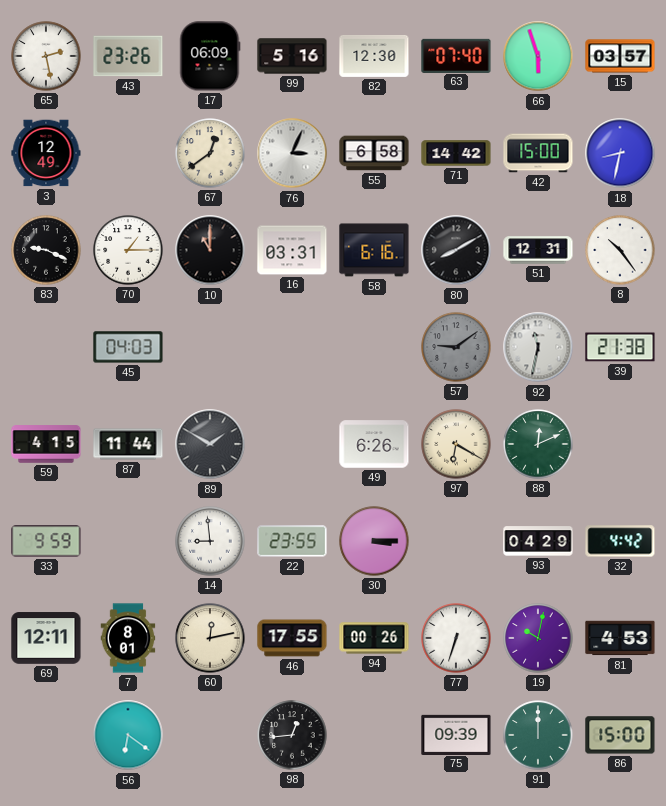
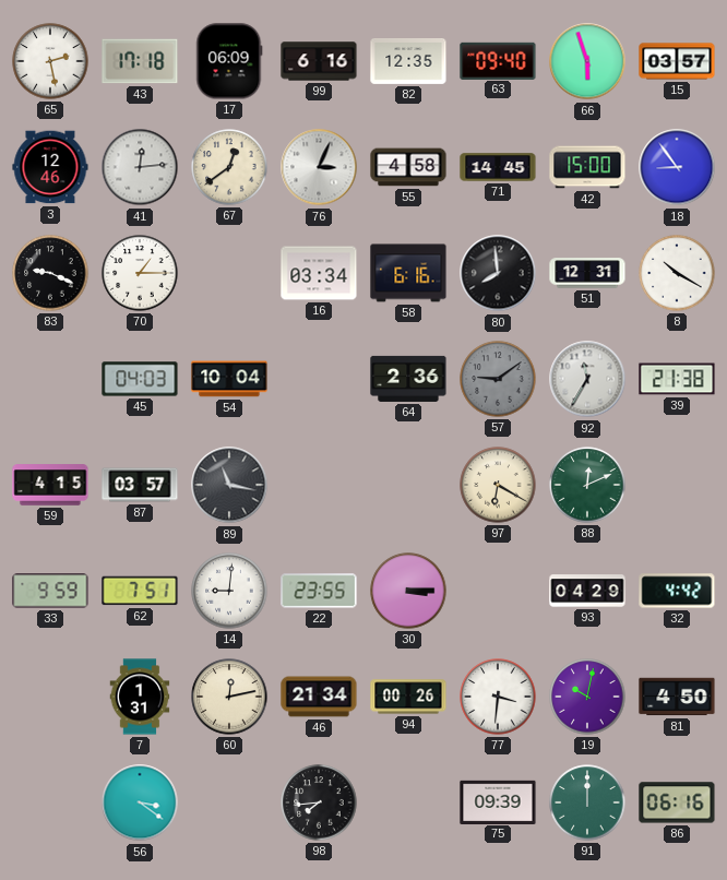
43: 23:26 -> 17:18 (140, 61)
99: 5:16 -> 6:16 (319, 61)
82: 12:30 -> 12:35 (408, 62)
63: 07:40 -> 09:40 (498, 60)
3: 12:49 -> 12:46 (50, 167)
41: none -> 12:14 (140, 167)
55: 6:58 -> 4:58 (408, 167)
71: 14:42 -> 14:45 (498, 167)
18: 8:32 -> 8:54 (677, 167)
10: 11:00 -> none (210, 250)
16: 03:31 -> 03:34 (319, 273)
80: 8:10 -> 7:59 (498, 273)
8: 10:24 -> 10:20 (677, 273)
54: none -> 10:04 (229, 379)
64: none -> 2:36 (408, 379)
92: 11:32 -> 11:35 (587, 379)
87: 11:44 -> 03:57 (140, 485)
89: 1:50 -> 11:17 (229, 485)
49: 6:26 -> none (374, 444)
62: none -> 7:51 (140, 591)
14: 8:59 -> 9:01 (229, 591)
69: 12:11 -> none (46, 638)
7: 8:01 -> 1:31 (140, 697)
46: 17:55 -> 21:34 (319, 697)
77: 6:33 -> 3:31 (498, 697)
81: 4:53 -> 4:50 (677, 697)
56: 6:21 -> 3:21 (140, 802)
98: 12:44 -> 7:44 (319, 802)
86: 15:00 -> 06:16 (677, 802)
